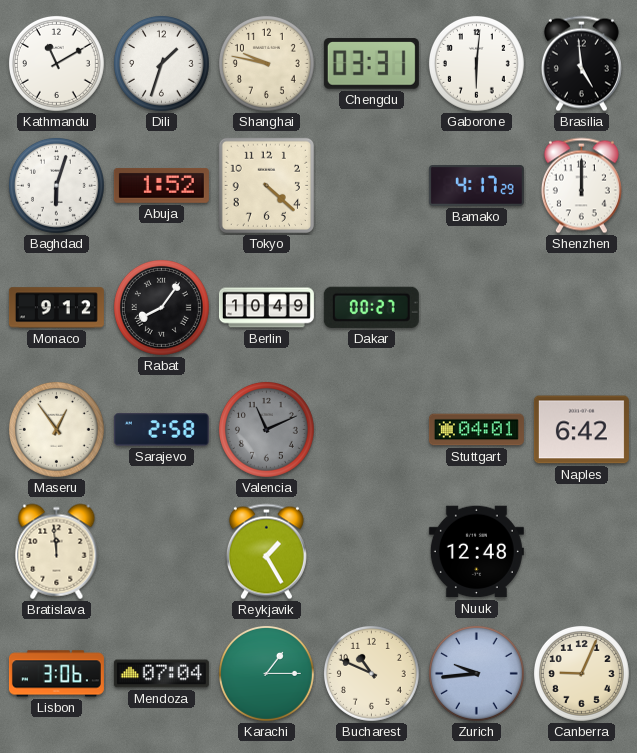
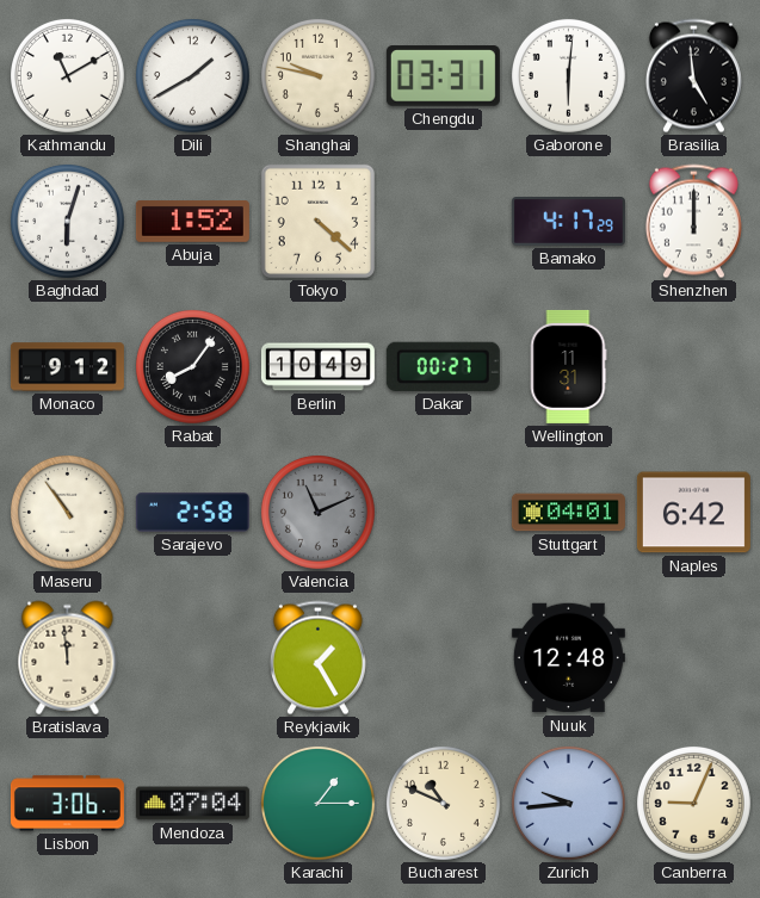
Dili: 1:33 -> 1:40 (192, 75)
Wellington: none -> 11:31 (568, 366)
Maseru: 12:54 -> 10:54 (67, 512)
